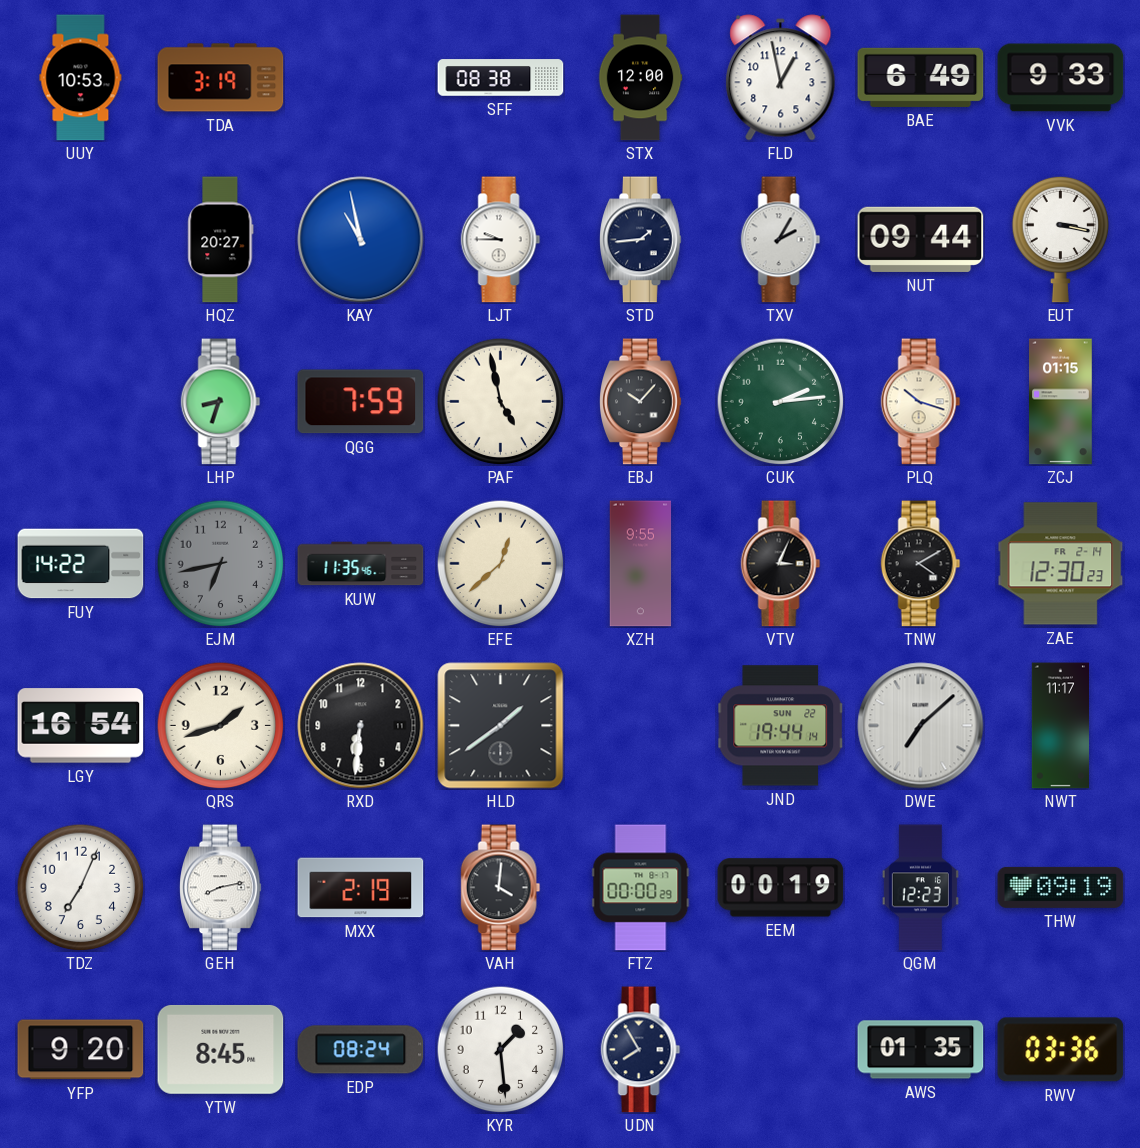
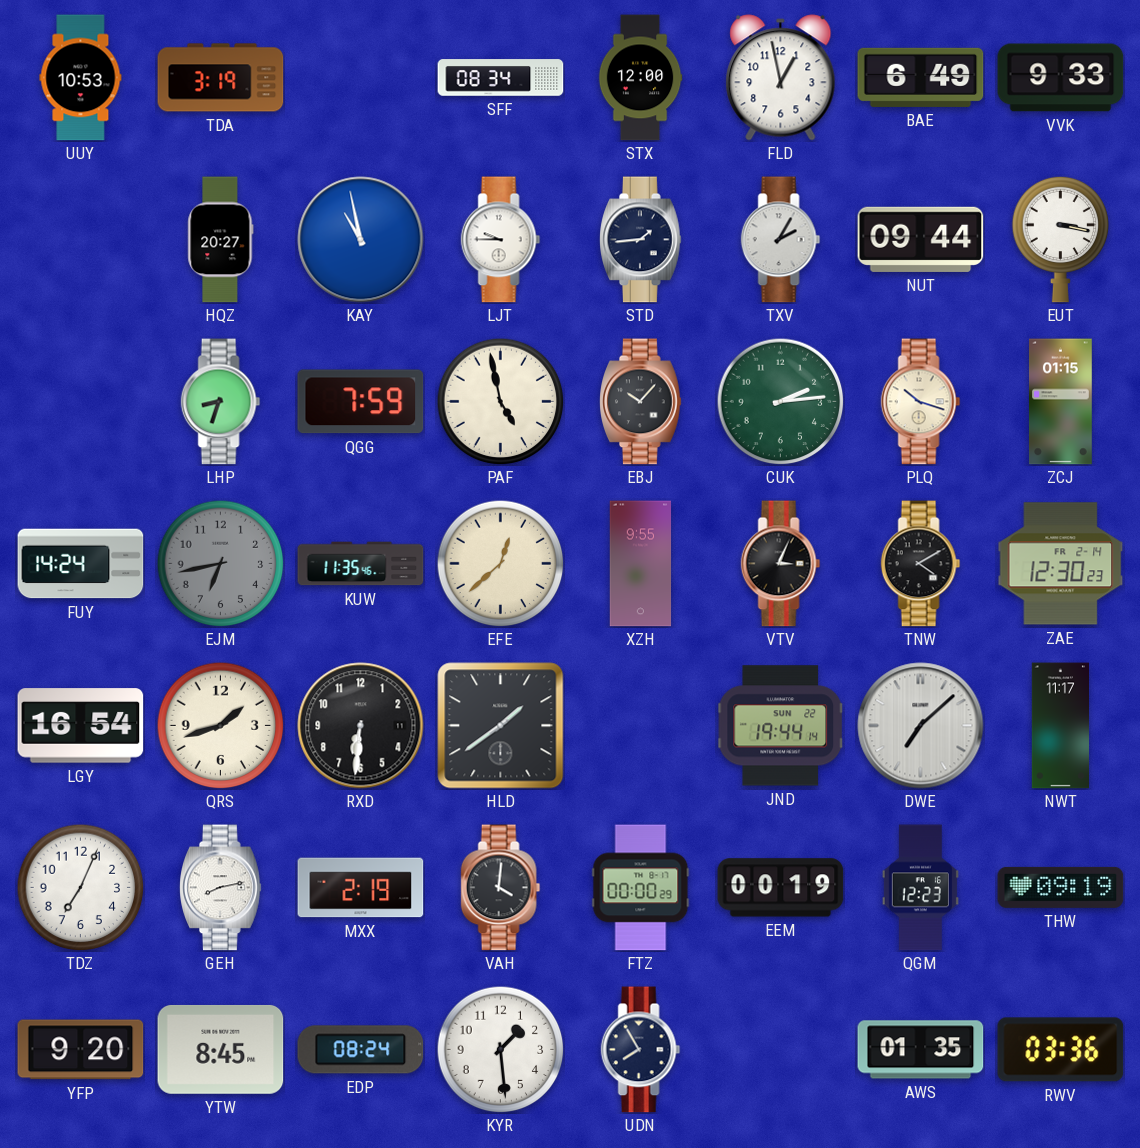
SFF: 08:38 -> 08:34 (501, 78)
FUY: 14:22 -> 14:24 (81, 564)
